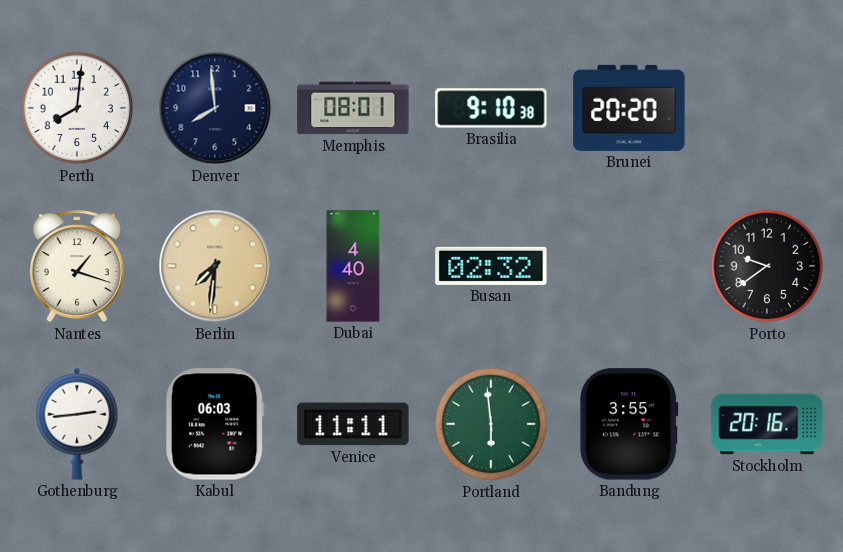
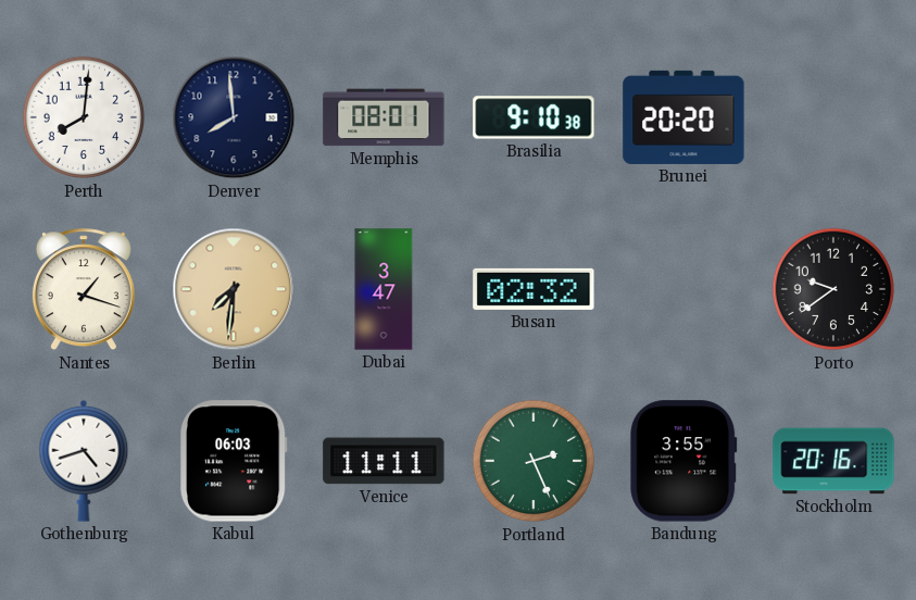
Dubai: 4:40 -> 3:47 (384, 289)
Gothenburg: 2:44 -> 4:42 (84, 461)
Portland: 5:59 -> 2:26 (534, 461)
